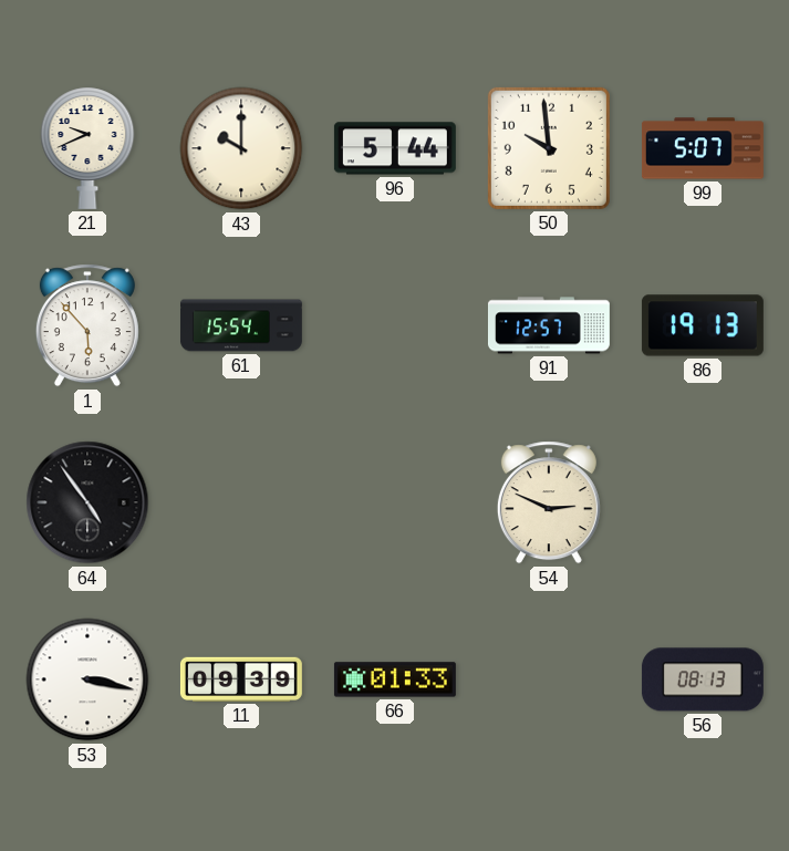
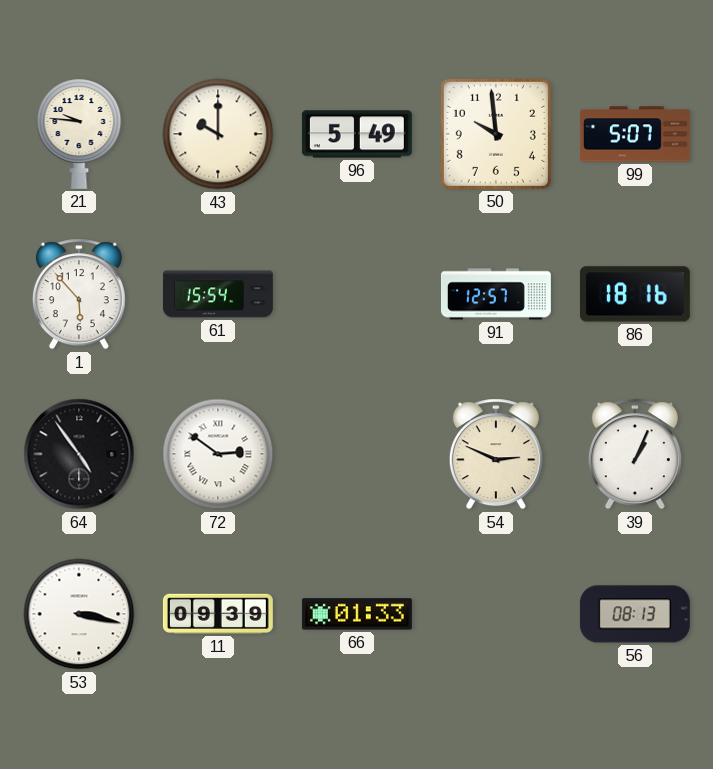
21: 9:41 -> 9:46 (79, 134)
96: 5:44 -> 5:49 (357, 134)
86: 19:13 -> 18:16 (635, 294)
72: none -> 2:51 (218, 454)
39: none -> 1:04 (635, 454)
